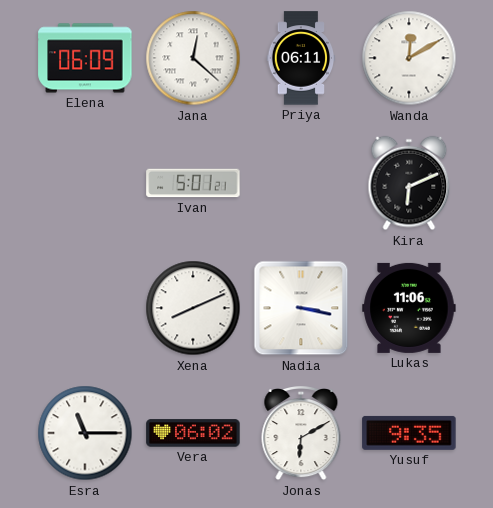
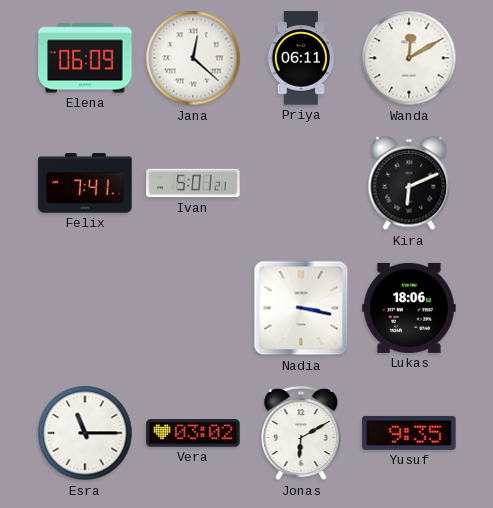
Felix: none -> 7:41 (85, 183)
Xena: 8:11 -> none (193, 308)
Lukas: 11:06 -> 18:06 (409, 308)
Vera: 06:02 -> 03:02 (193, 433)
